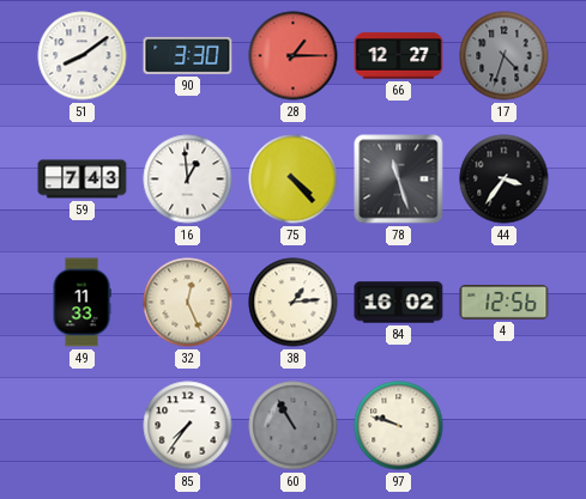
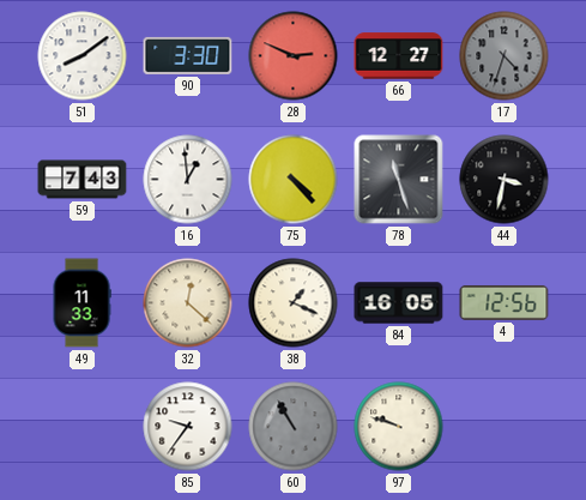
28: 1:15 -> 2:49 (294, 56)
44: 3:36 -> 3:32 (505, 180)
32: 12:26 -> 12:22 (188, 303)
38: 1:14 -> 1:19 (294, 303)
84: 16:02 -> 16:05 (399, 303)
85: 7:36 -> 9:36 (188, 427)
